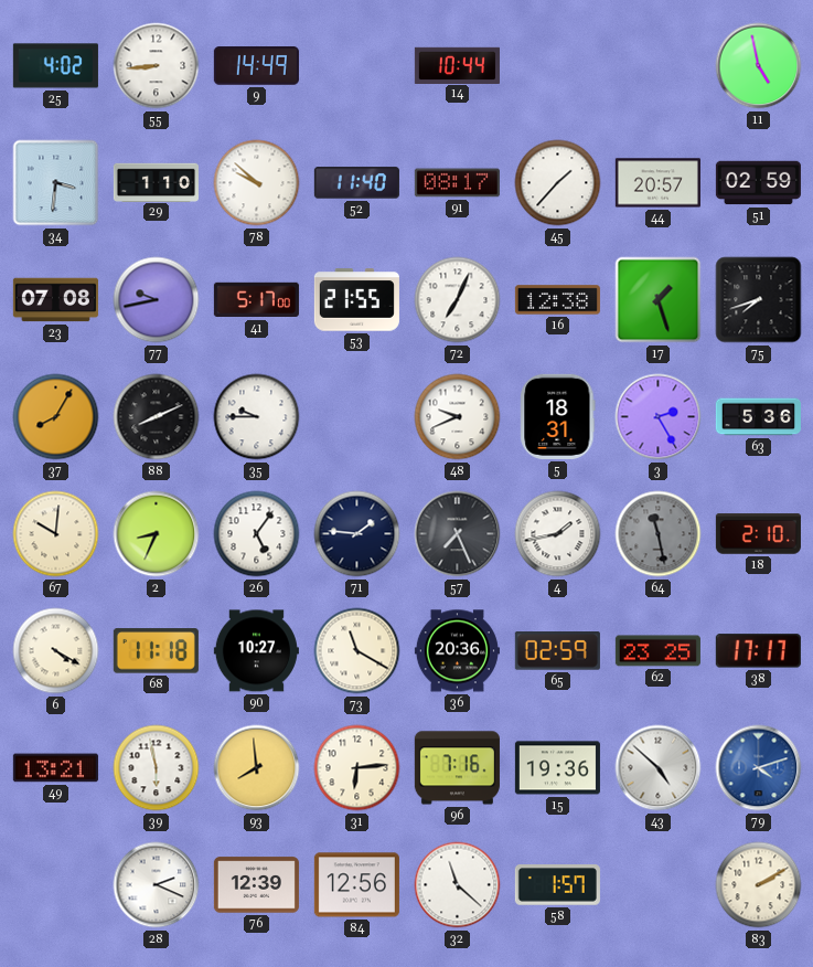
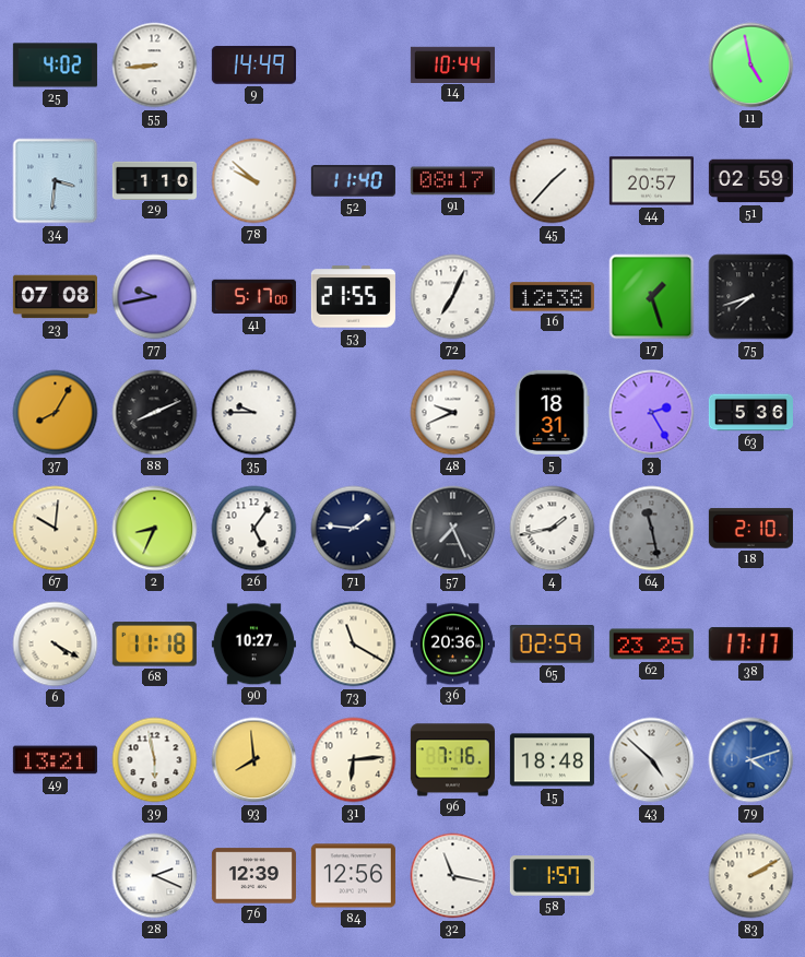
15: 19:36 -> 18:48 (552, 760)
32: 11:22 -> 11:17 (453, 876)
